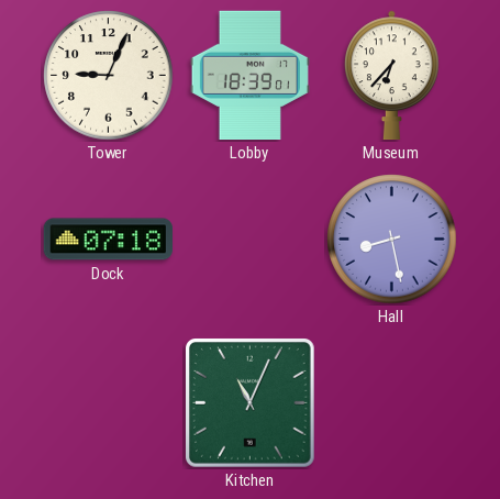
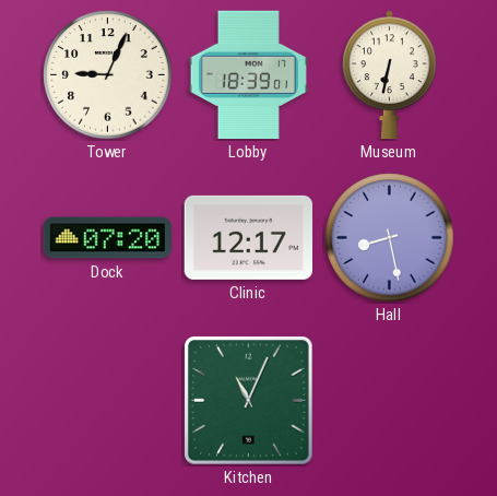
Museum: 6:37 -> 6:32 (390, 75)
Dock: 07:18 -> 07:20 (107, 238)
Clinic: none -> 12:17 (248, 237)
